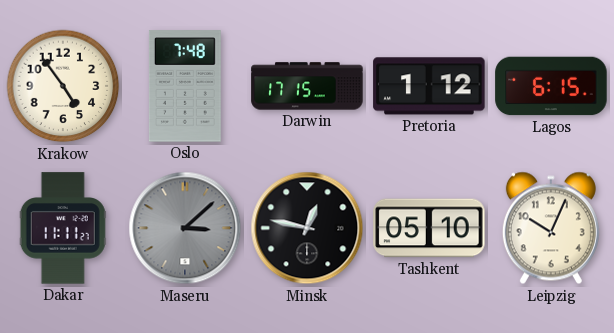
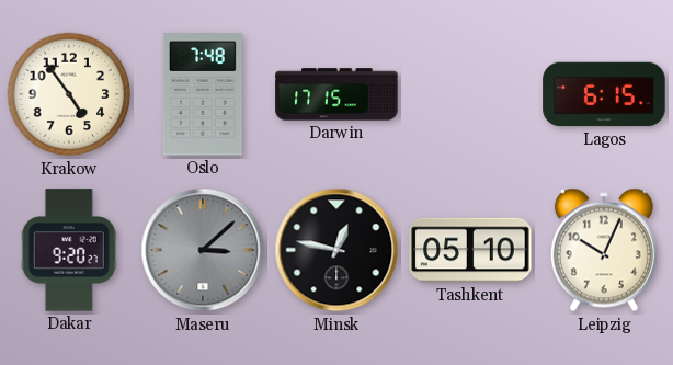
Pretoria: 1:12 -> none (429, 86)
Dakar: 11:11 -> 9:20 (69, 250)
